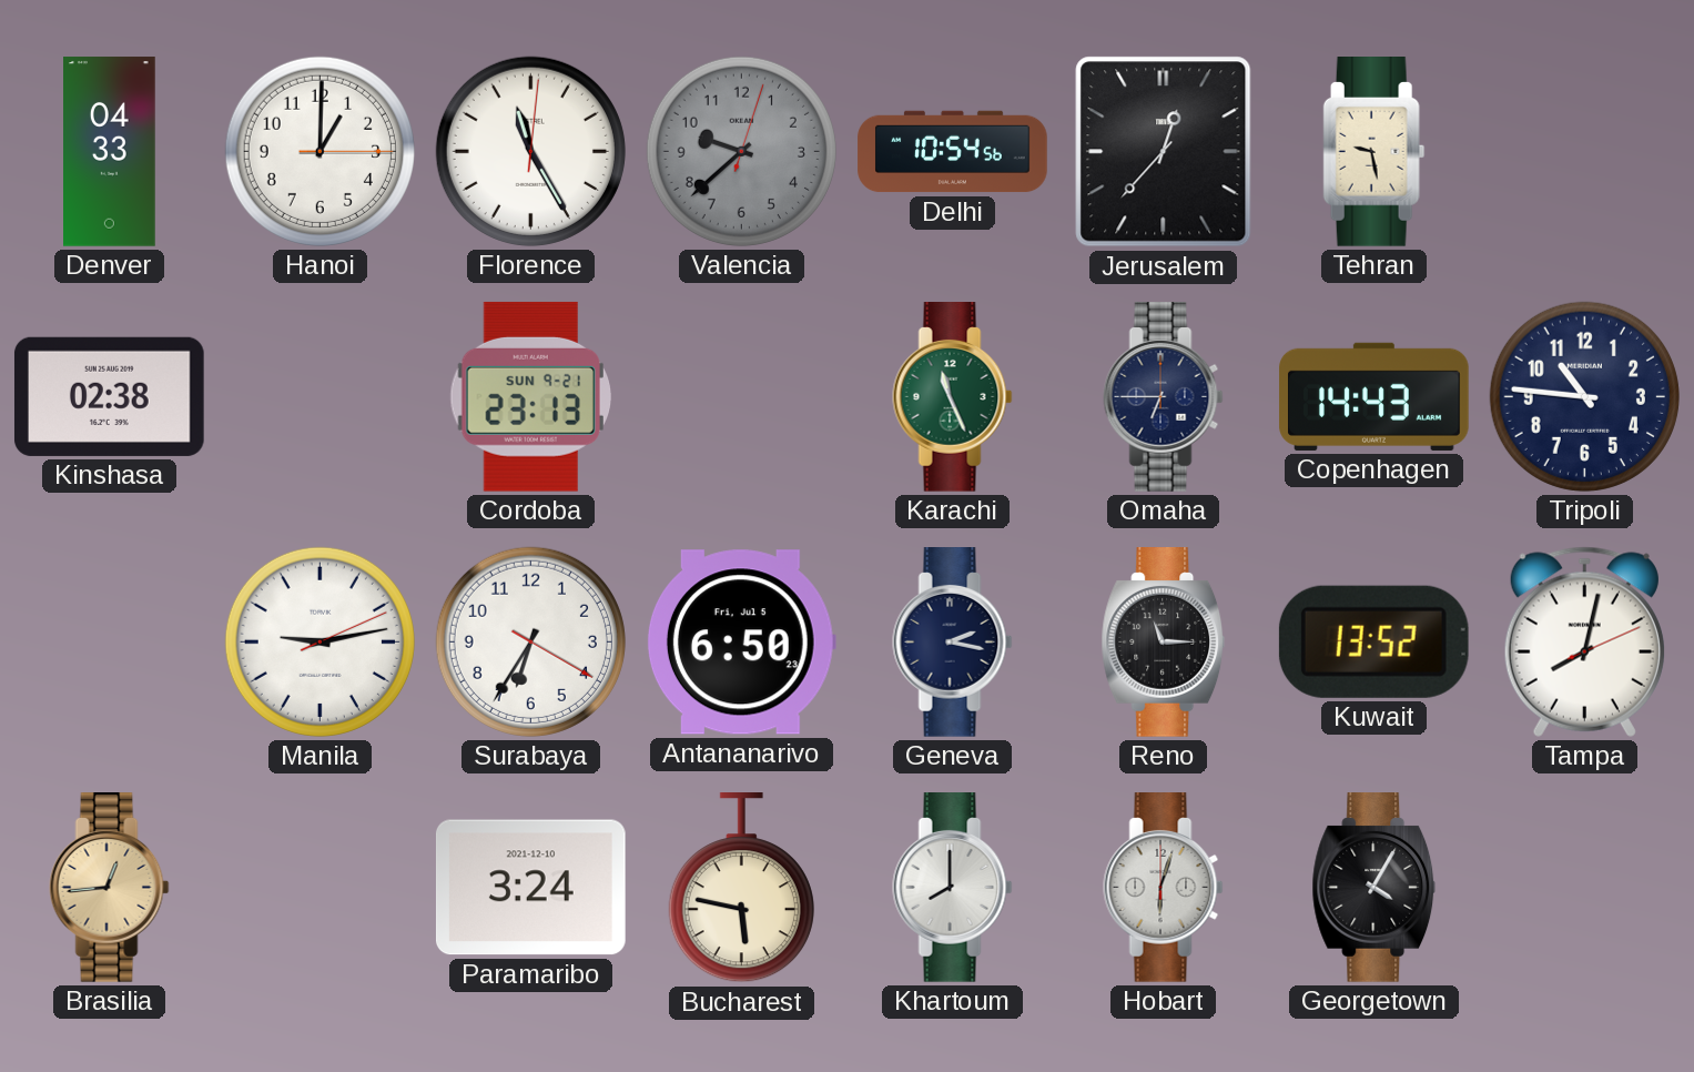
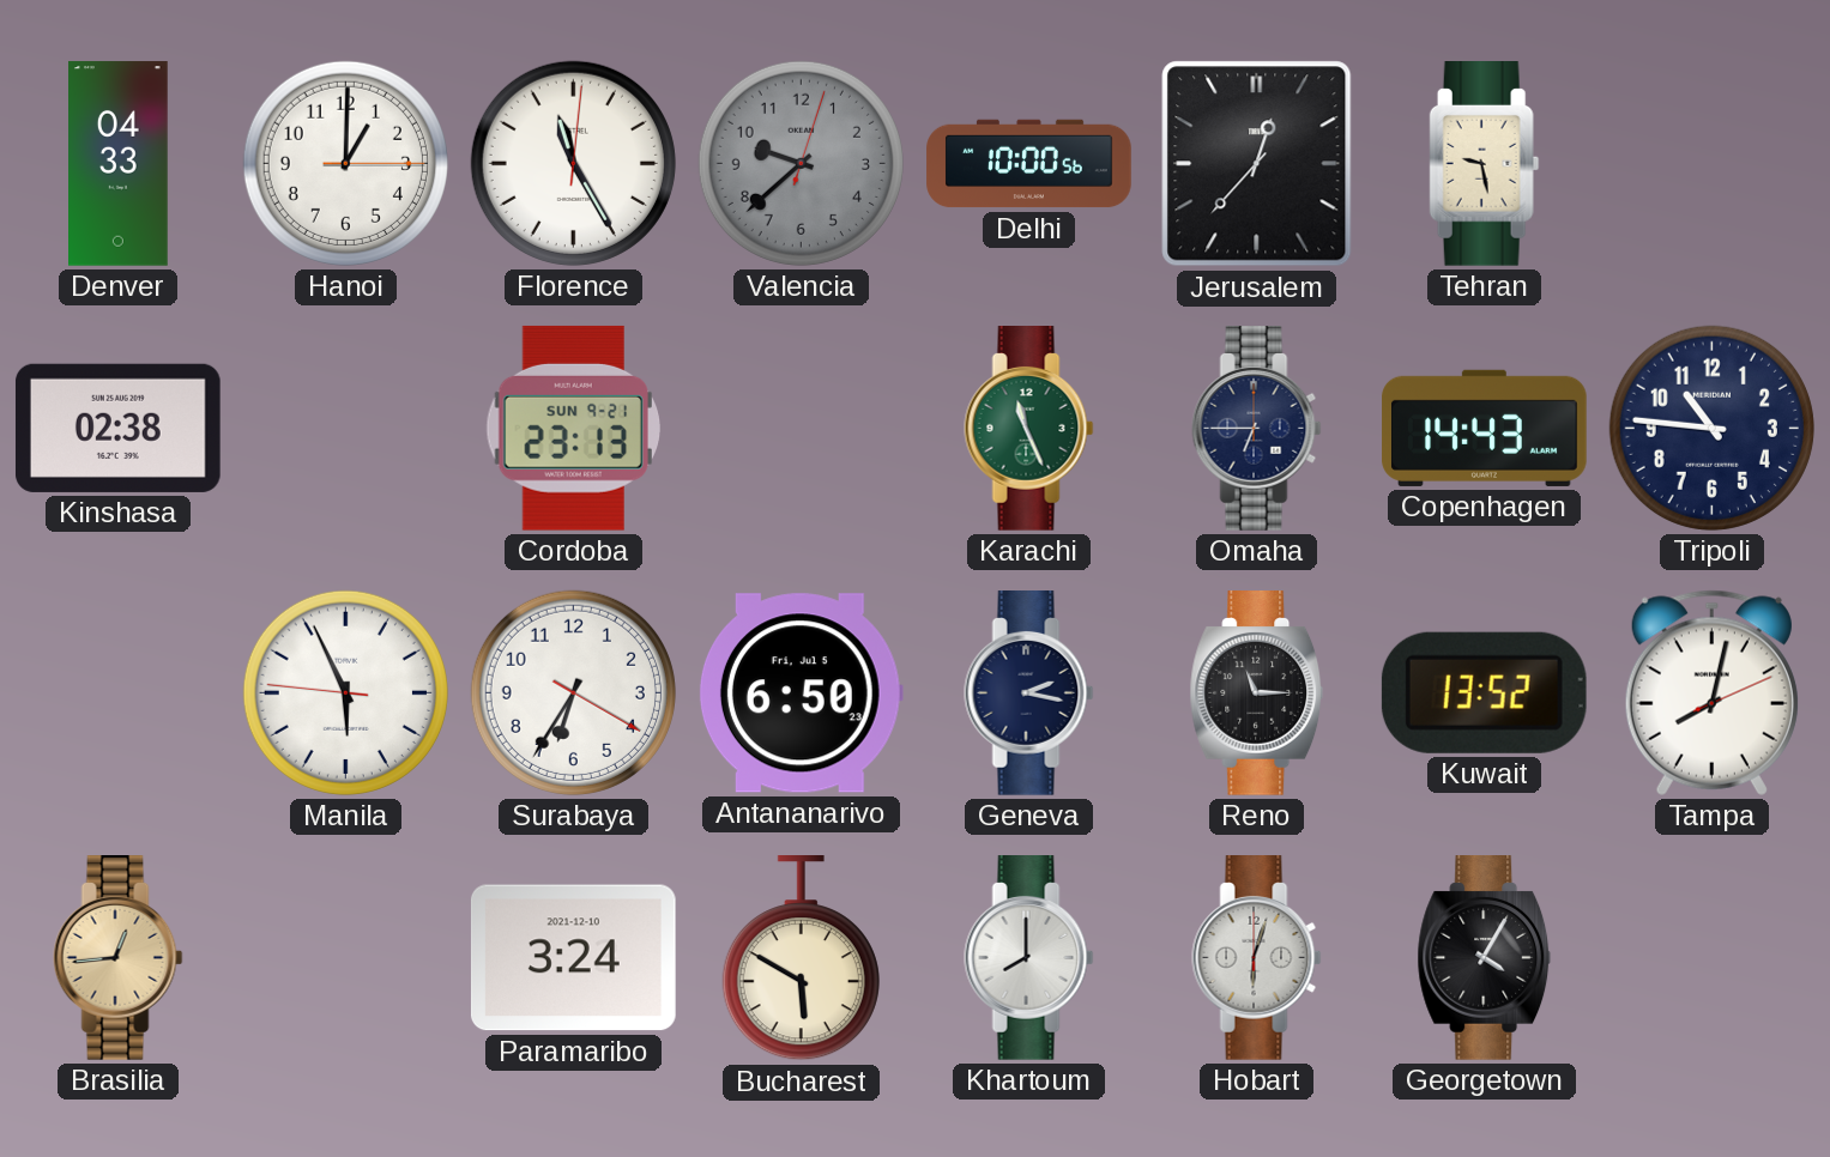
Delhi: 10:54 -> 10:00 (1029, 164)
Manila: 9:13 -> 5:55 (345, 692)
Bucharest: 5:47 -> 5:50 (801, 959)
